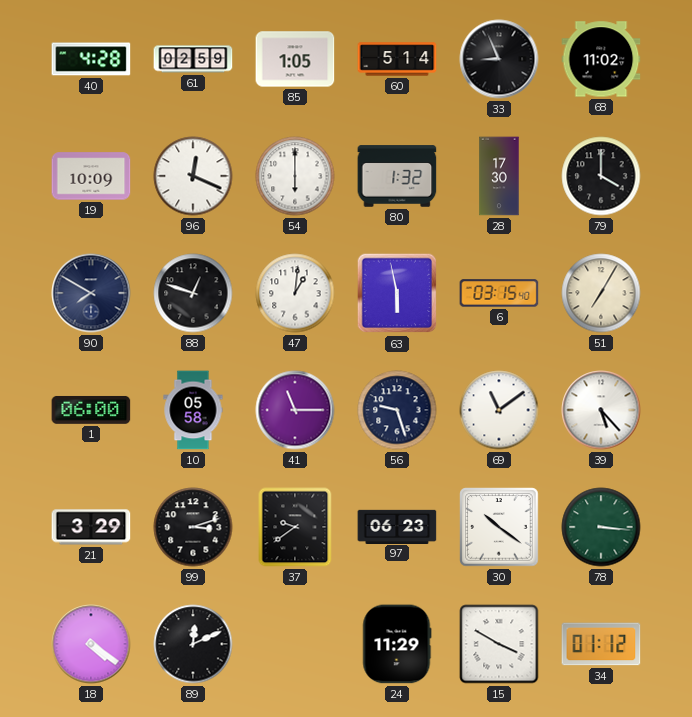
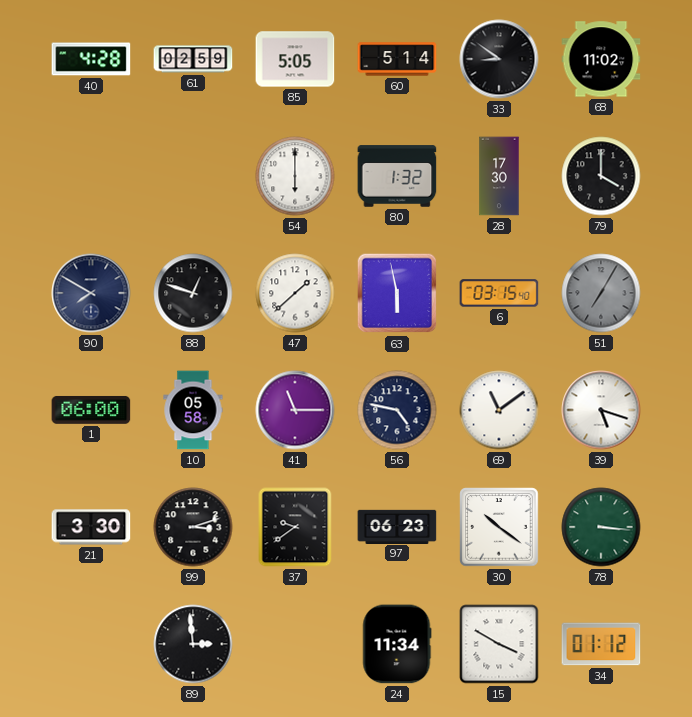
85: 1:05 -> 5:05 (295, 59)
33: 8:56 -> 8:51 (499, 59)
19: 10:09 -> none (91, 176)
96: 12:19 -> none (193, 176)
47: 1:01 -> 1:38 (295, 293)
51 dial: cream -> grey (601, 293)
56: 9:27 -> 4:47 (397, 410)
39: 5:23 -> 5:18 (601, 410)
21: 3:29 -> 3:30 (91, 527)
18: 4:21 -> none (91, 644)
89: 12:11 -> 2:59 (193, 644)
24: 11:29 -> 11:34 (397, 644)
